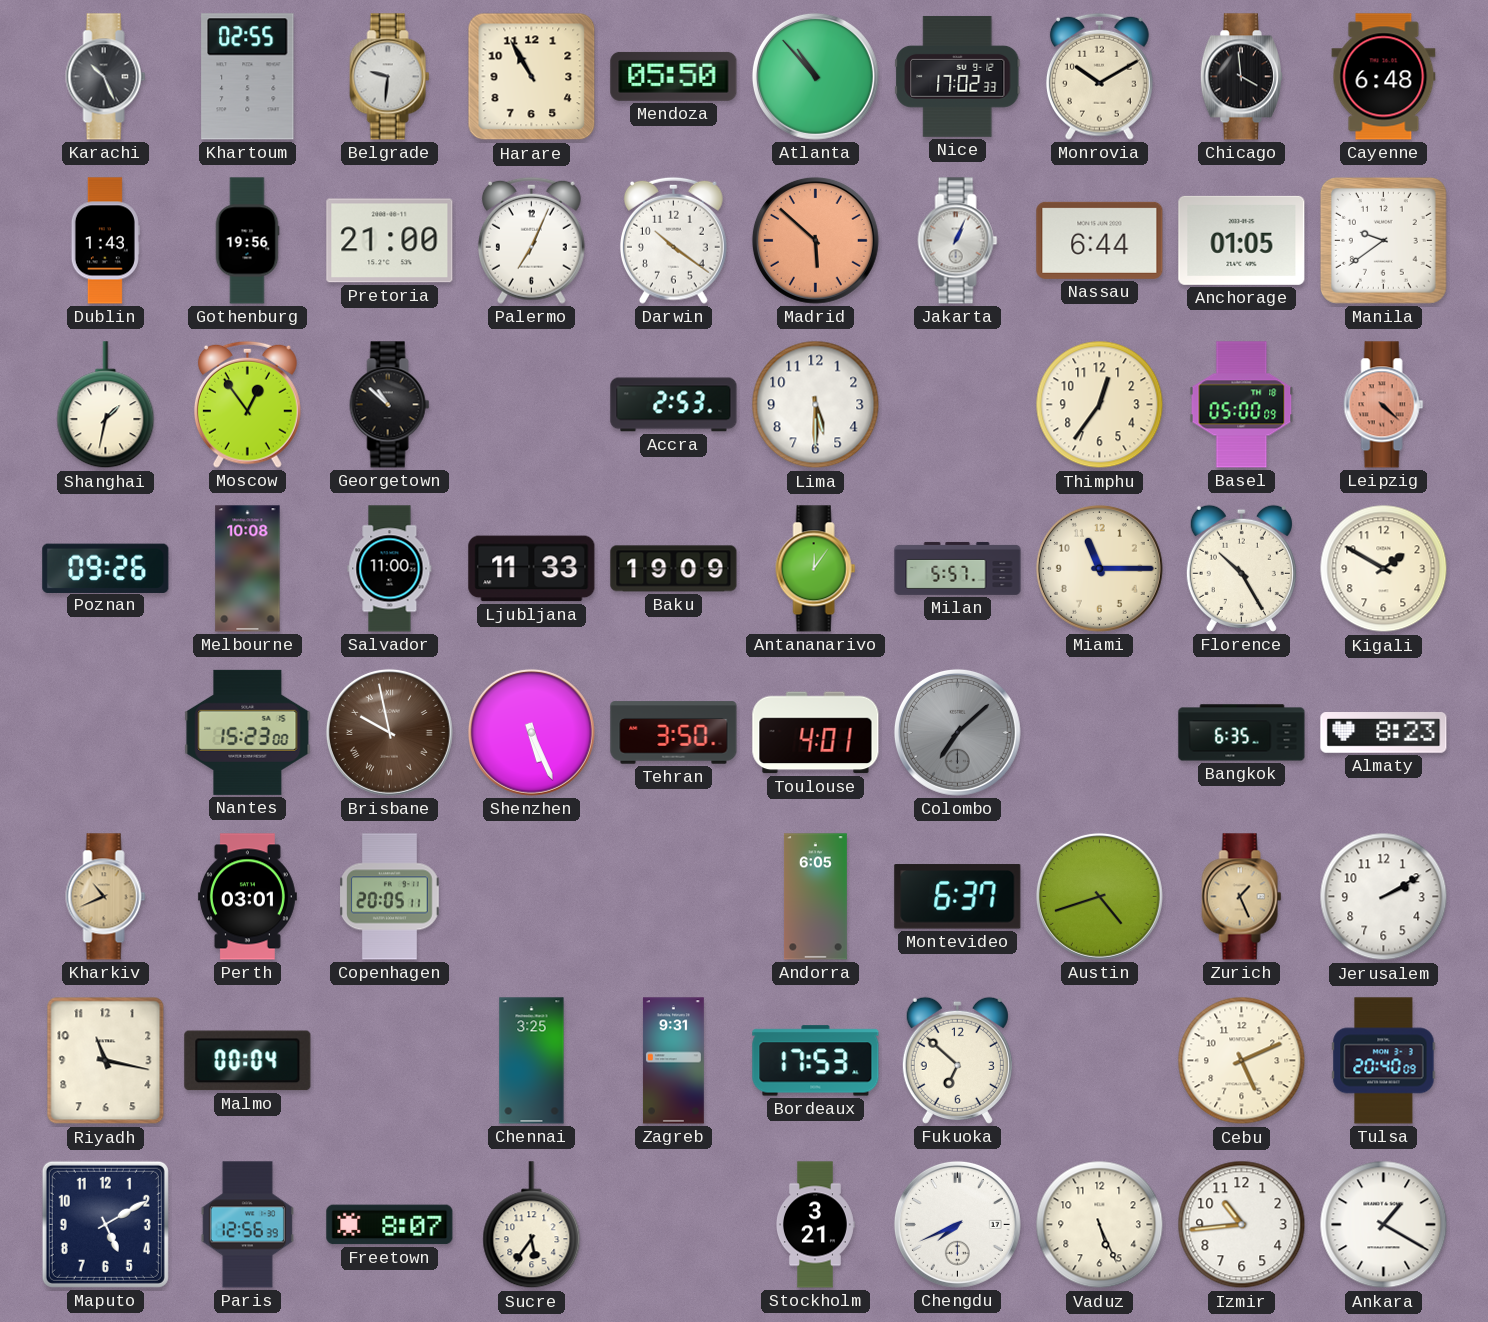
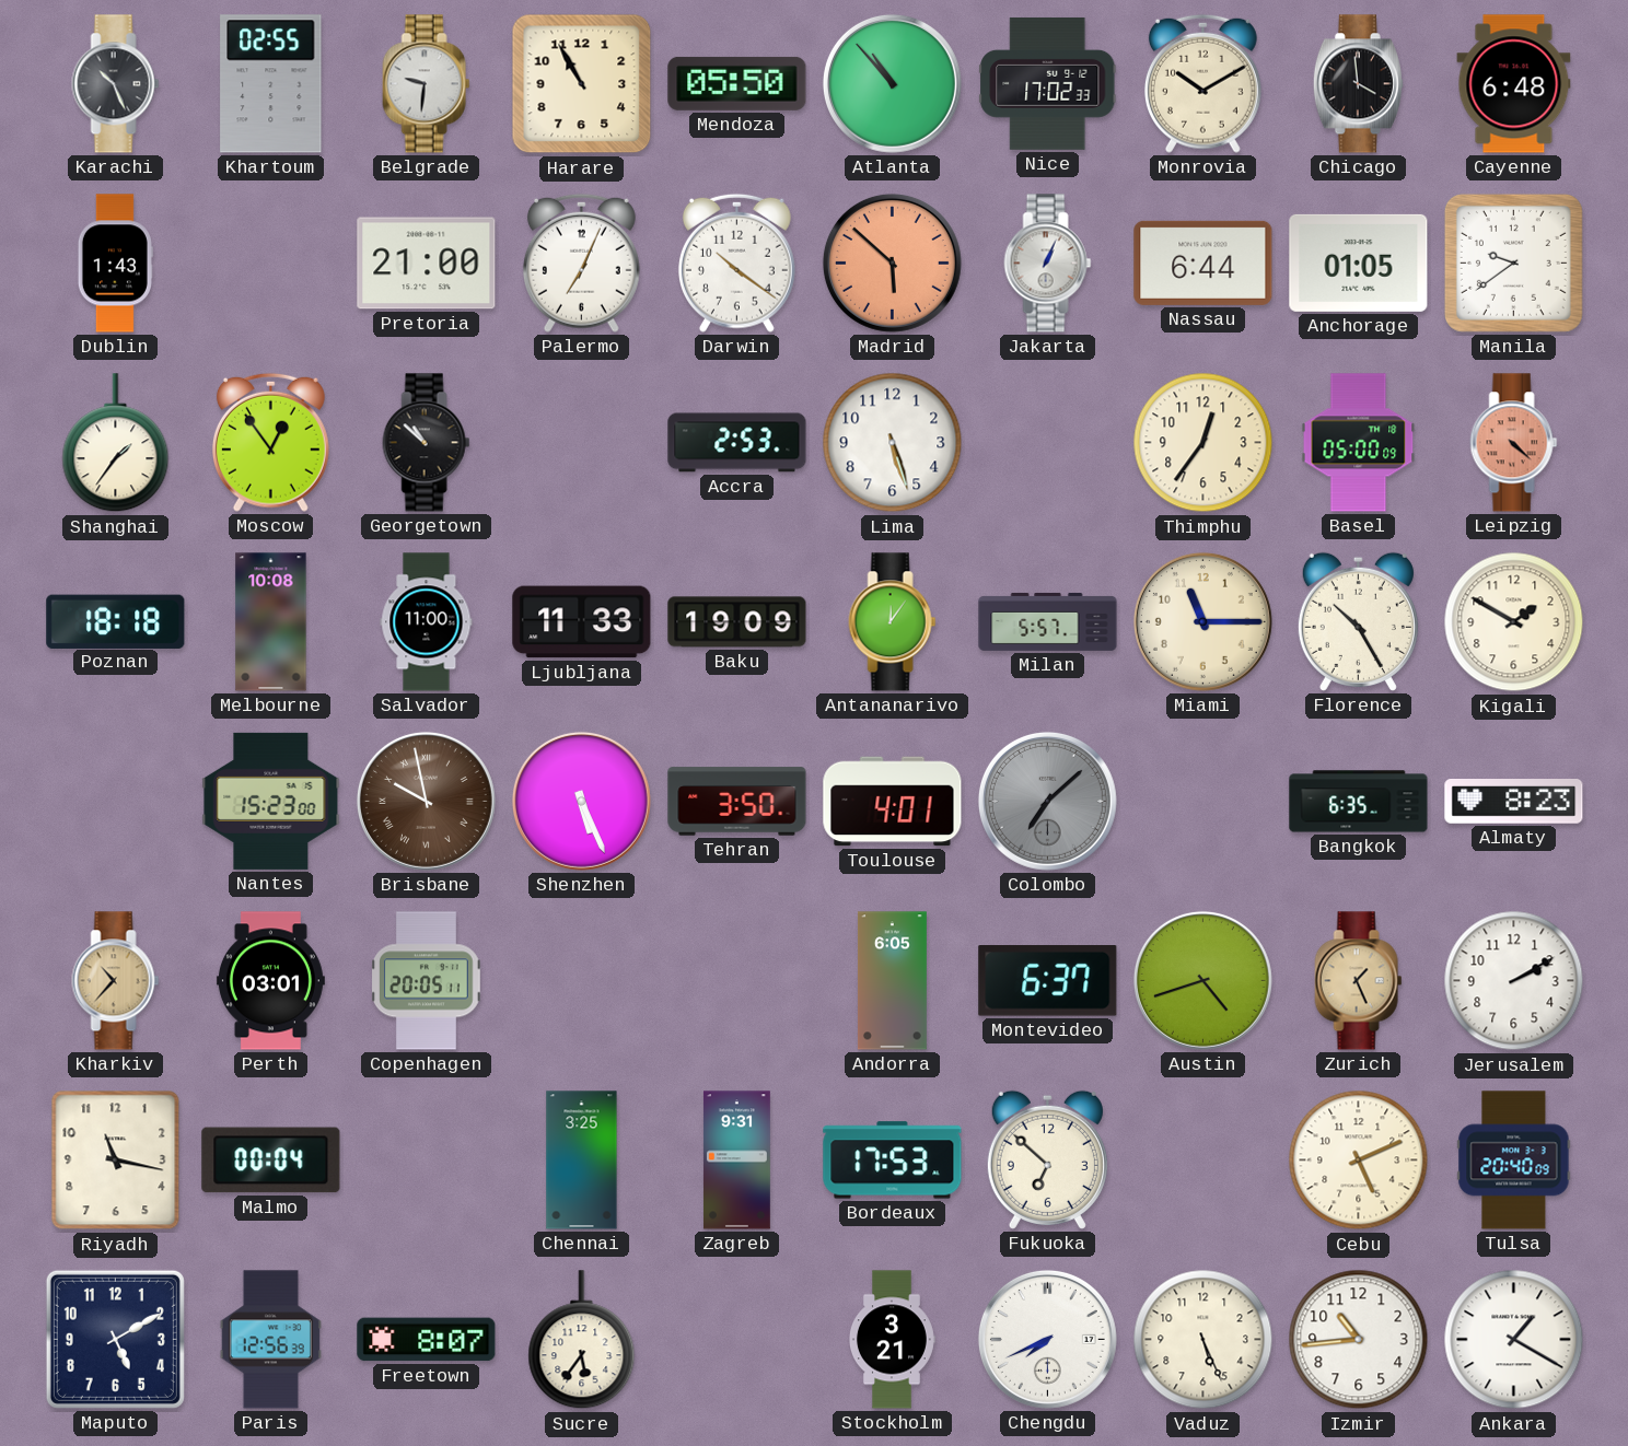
Gothenburg: 19:56 -> none (247, 241)
Shanghai: 1:32 -> 1:36 (116, 443)
Lima: 5:30 -> 5:27 (893, 443)
Poznan: 09:26 -> 18:18 (116, 621)
Kharkiv: 10:41 -> 10:37 (116, 981)
